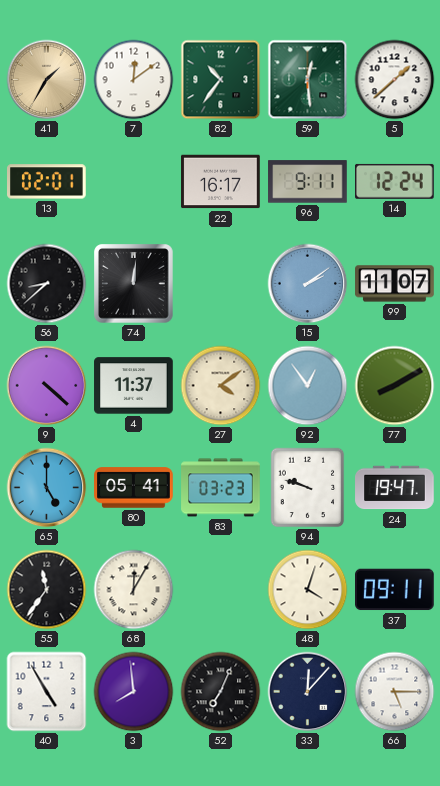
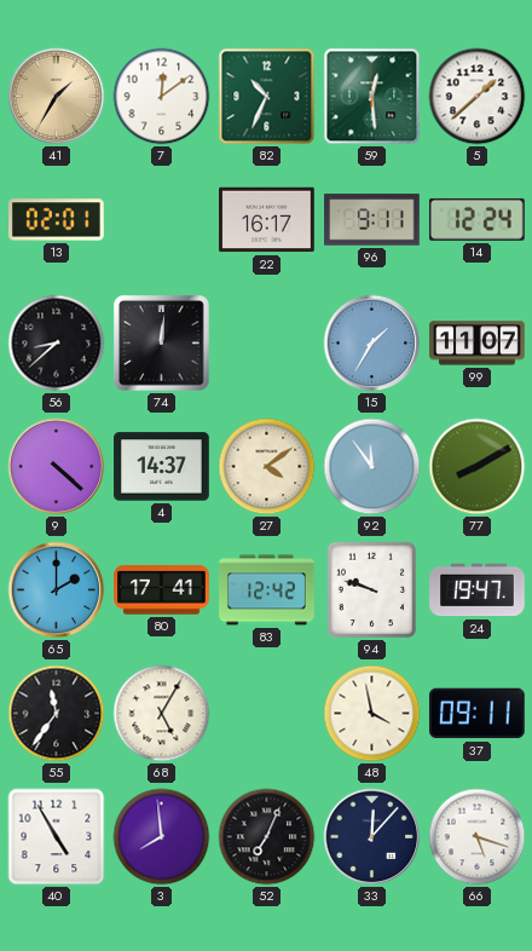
82: 10:36 -> 10:34 (267, 97)
15: 2:09 -> 1:35 (372, 344)
4: 11:37 -> 14:37 (162, 467)
92: 12:54 -> 11:54 (372, 467)
65: 5:00 -> 2:00 (57, 590)
80: 05:41 -> 17:41 (162, 590)
83: 03:23 -> 12:42 (267, 590)
68: 12:05 -> 5:05 (162, 714)
48: 4:03 -> 3:58 (372, 714)
66: 5:15 -> 5:18 (478, 837)
